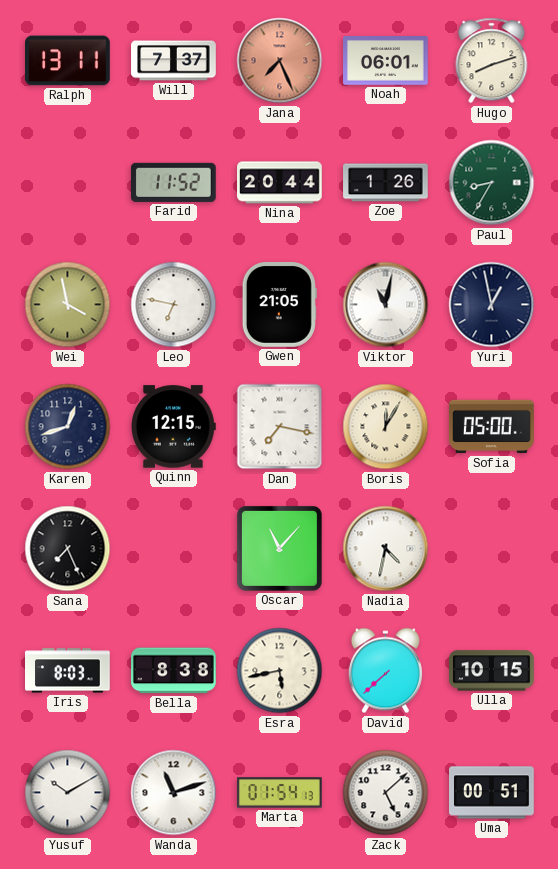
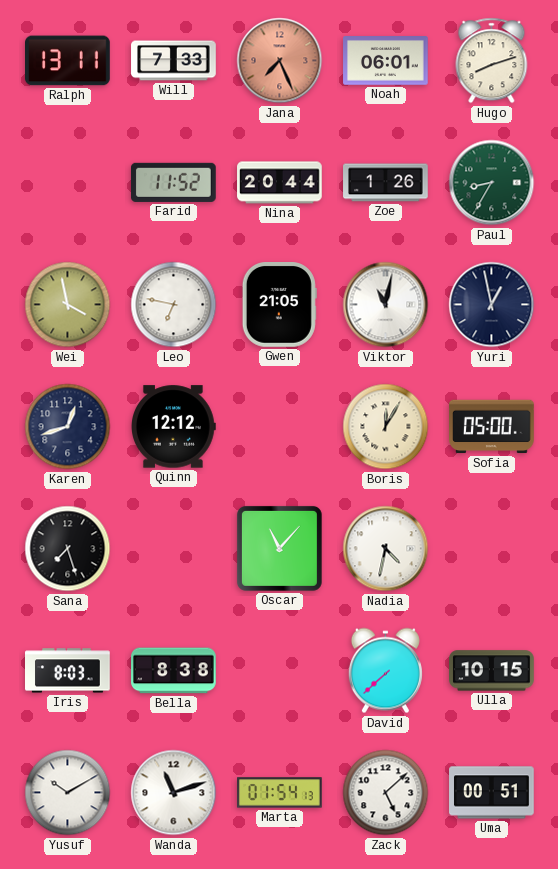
Will: 7:37 -> 7:33 (174, 61)
Quinn: 12:15 -> 12:12 (174, 427)
Dan: 7:17 -> none (280, 427)
Sana: 7:26 -> 7:27 (68, 549)
Esra: 5:43 -> none (280, 671)
